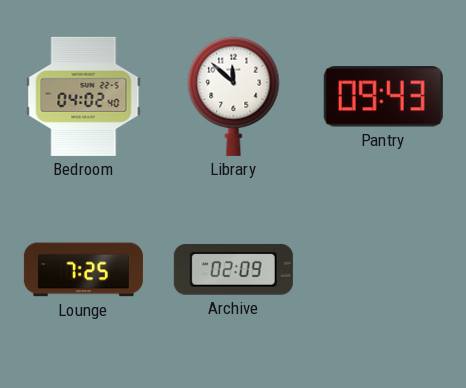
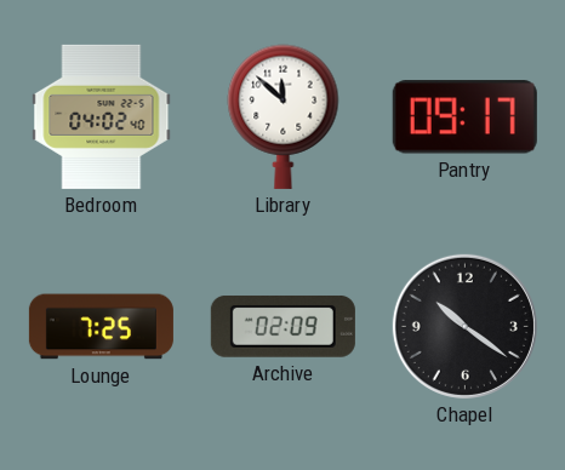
Pantry: 09:43 -> 09:17 (464, 117)
Chapel: none -> 10:21 (464, 326)
